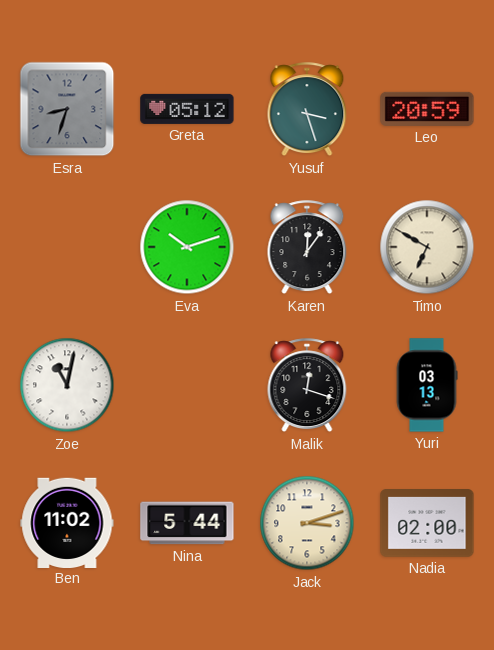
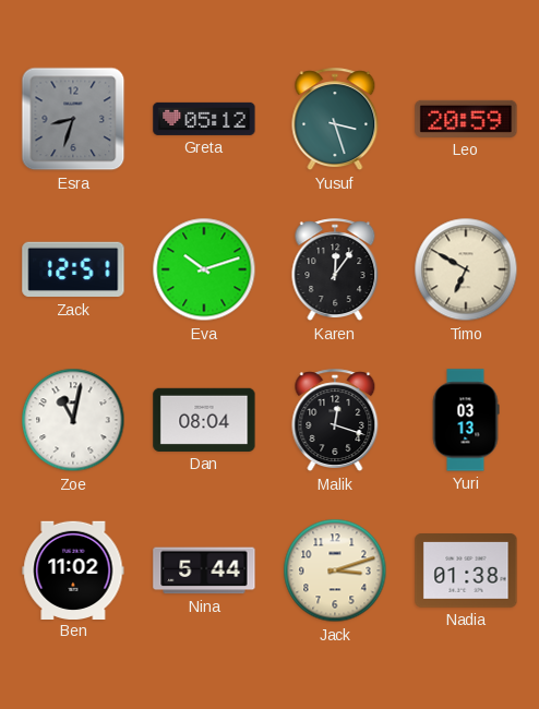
Zack: none -> 12:51 (73, 269)
Dan: none -> 08:04 (204, 420)
Nadia: 02:00 -> 01:38 (466, 572)
